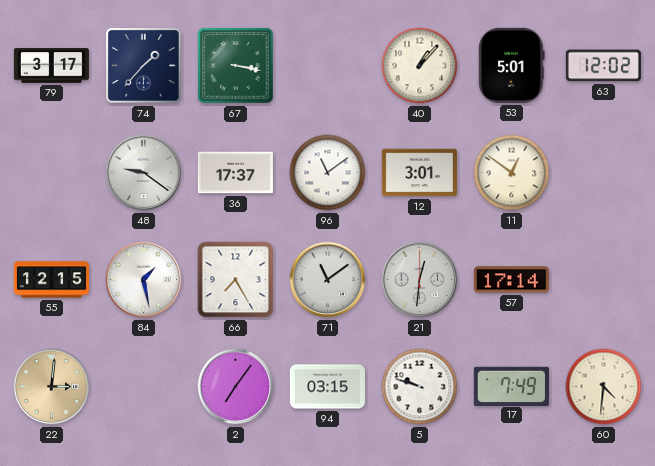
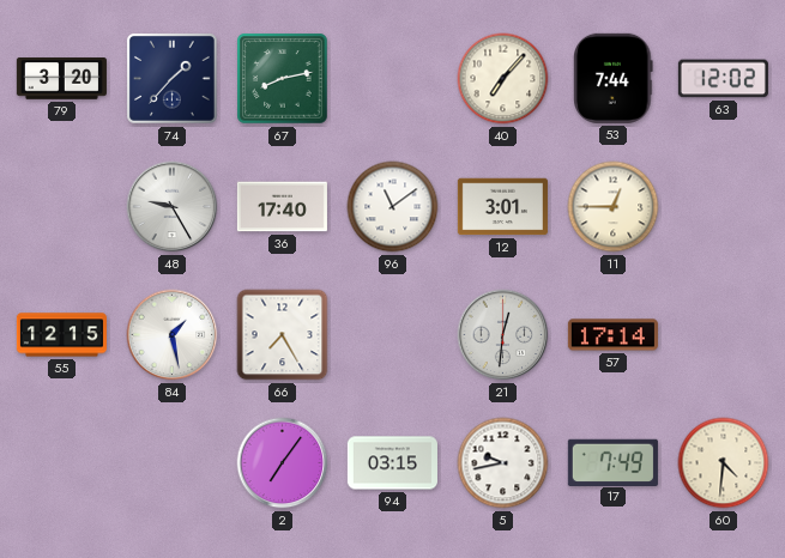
79: 3:17 -> 3:20 (61, 79)
67: 3:17 -> 8:13 (283, 79)
40: 1:07 -> 7:07 (503, 79)
53: 5:01 -> 7:44 (614, 78)
48: 9:21 -> 9:25 (173, 207)
36: 17:37 -> 17:40 (282, 207)
11: 12:51 -> 12:45 (614, 207)
71: 11:09 -> none (328, 280)
22: 3:01 -> none (52, 387)
5: 9:48 -> 9:43 (503, 463)
